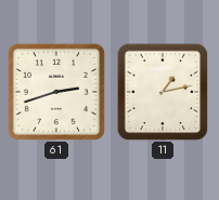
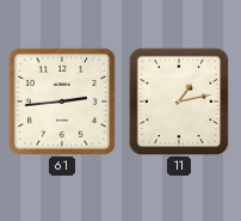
61: 2:42 -> 2:44 (62, 102)
